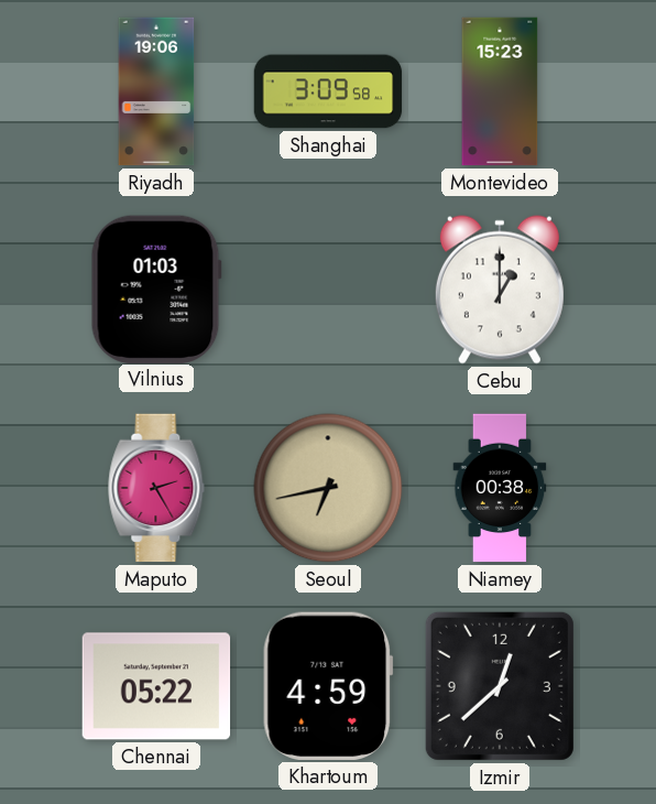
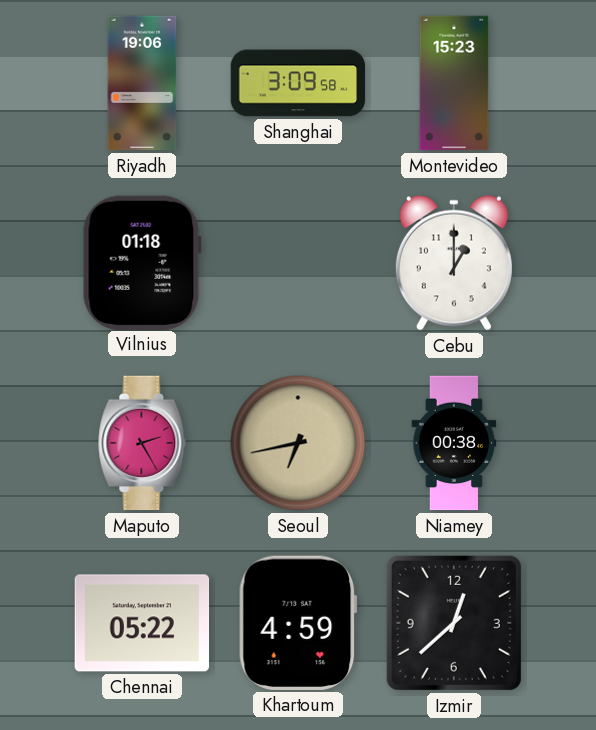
Vilnius: 01:03 -> 01:18 (142, 262)
